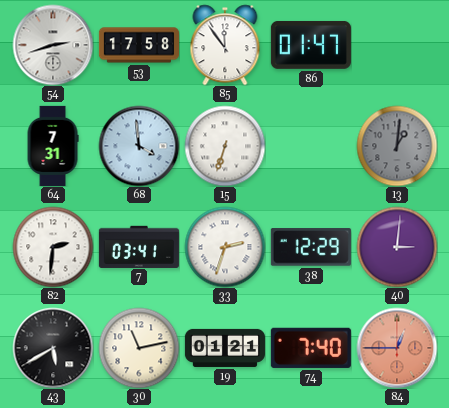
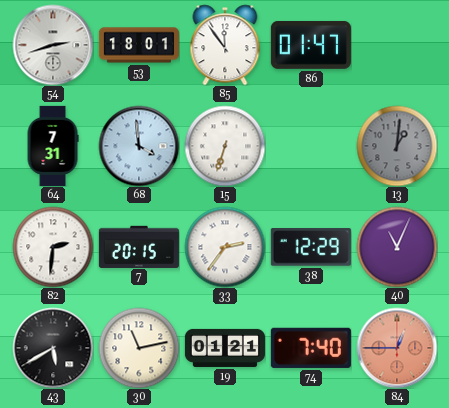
53: 17:58 -> 18:01 (139, 45)
7: 03:41 -> 20:15 (139, 246)
33: 2:33 -> 2:36 (225, 247)
40: 3:01 -> 11:04 (397, 247)
